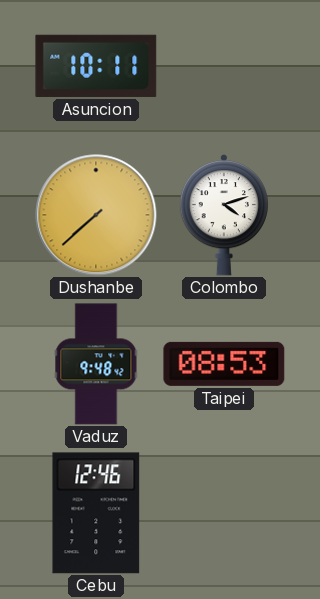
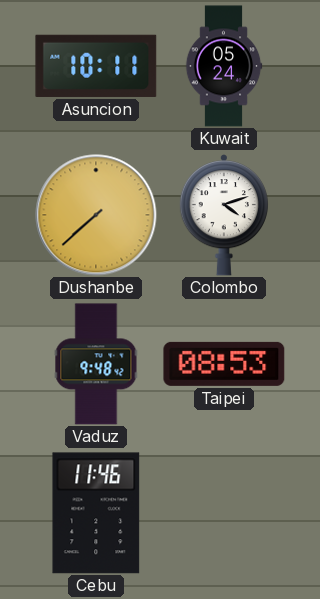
Kuwait: none -> 05:24 (224, 66)
Cebu: 12:46 -> 11:46 (96, 513)
